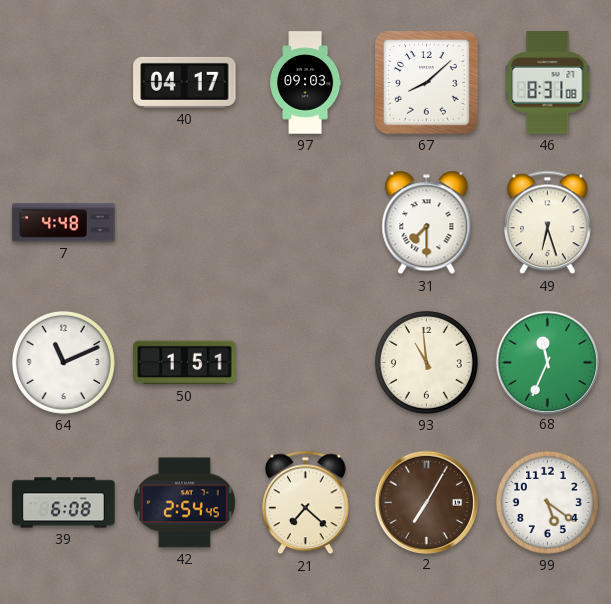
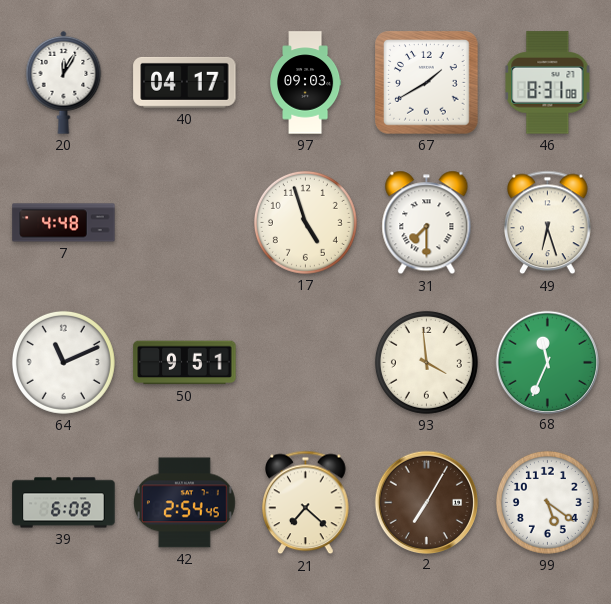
20: none -> 12:05 (64, 82)
67: 8:08 -> 1:40 (427, 83)
17: none -> 4:57 (305, 222)
50: 1:51 -> 9:51 (185, 363)
93: 10:59 -> 3:59 (426, 362)
